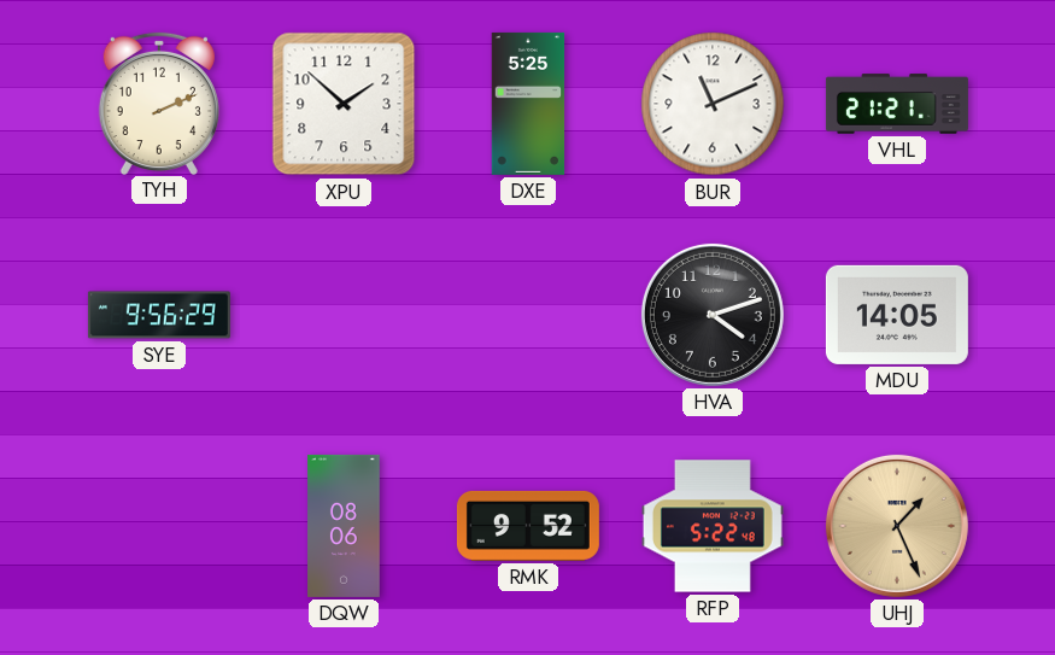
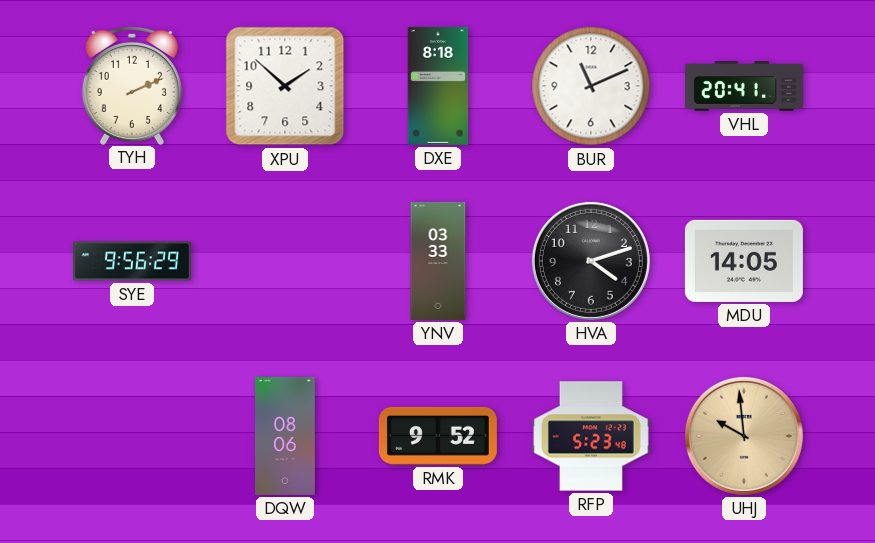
DXE: 5:25 -> 8:18 (438, 86)
VHL: 21:21 -> 20:41 (744, 86)
YNV: none -> 03:33 (438, 261)
RFP: 5:22 -> 5:23 (591, 436)
UHJ: 1:26 -> 9:59 (744, 436)
